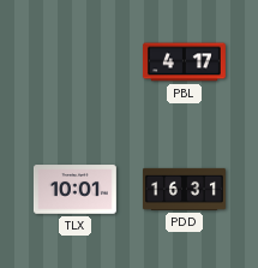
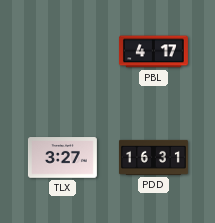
TLX: 10:01 -> 3:27 (62, 158)
